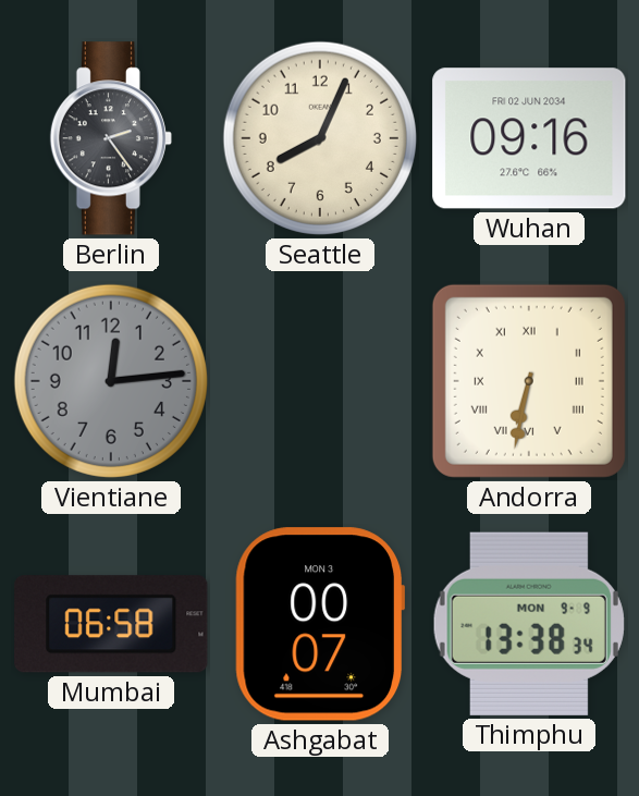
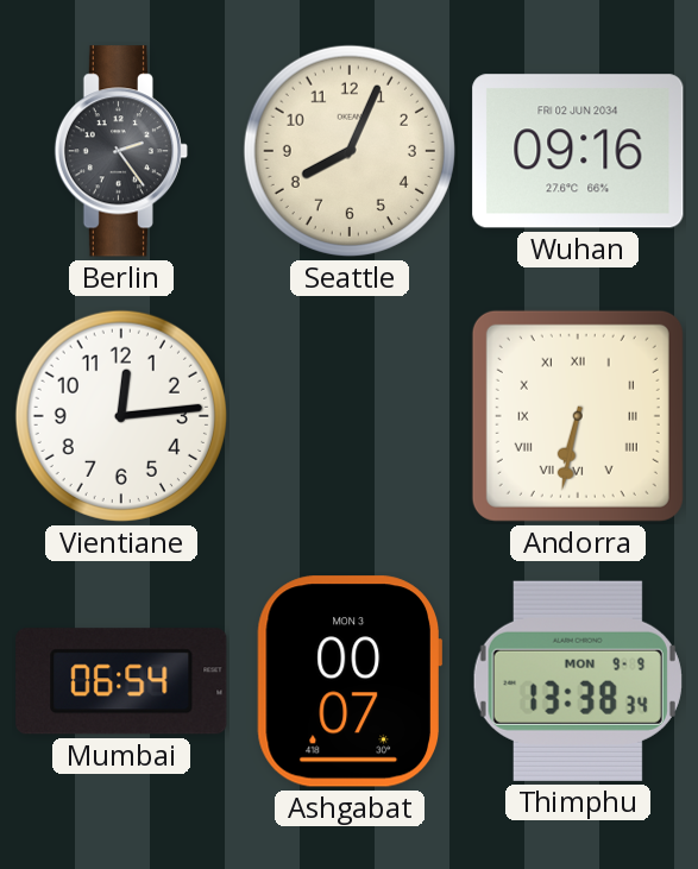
Vientiane dial: grey -> white (121, 416)
Mumbai: 06:58 -> 06:54 (121, 681)
